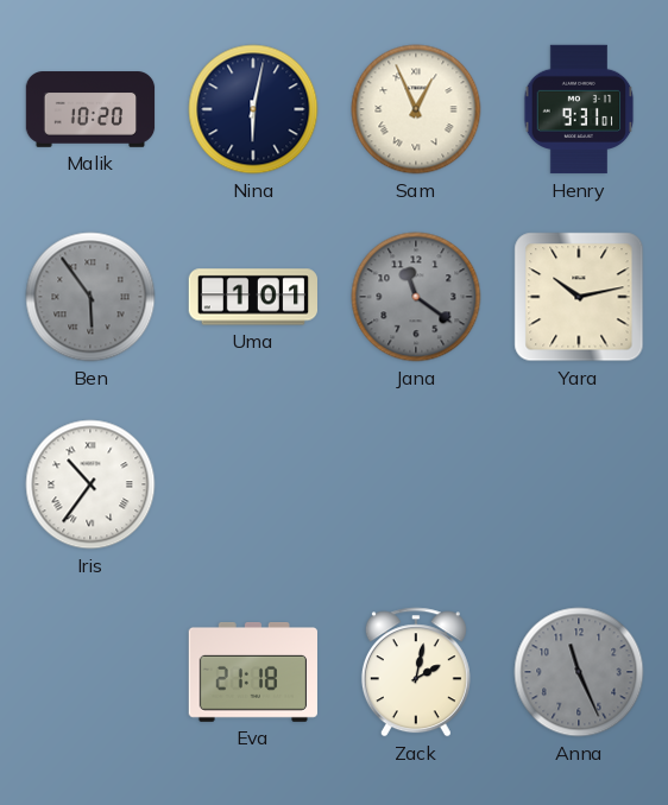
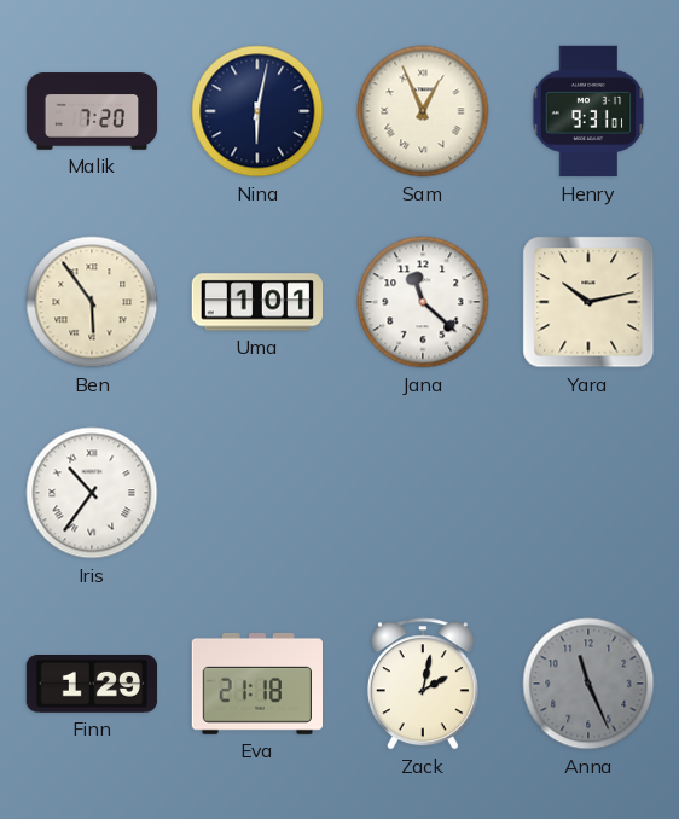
Malik: 10:20 -> 7:20 (92, 111)
Ben dial: grey -> cream (92, 302)
Jana: 11:21 -> 11:22 (423, 302)
Jana dial: grey -> white (423, 302)
Finn: none -> 1:29 (92, 685)
